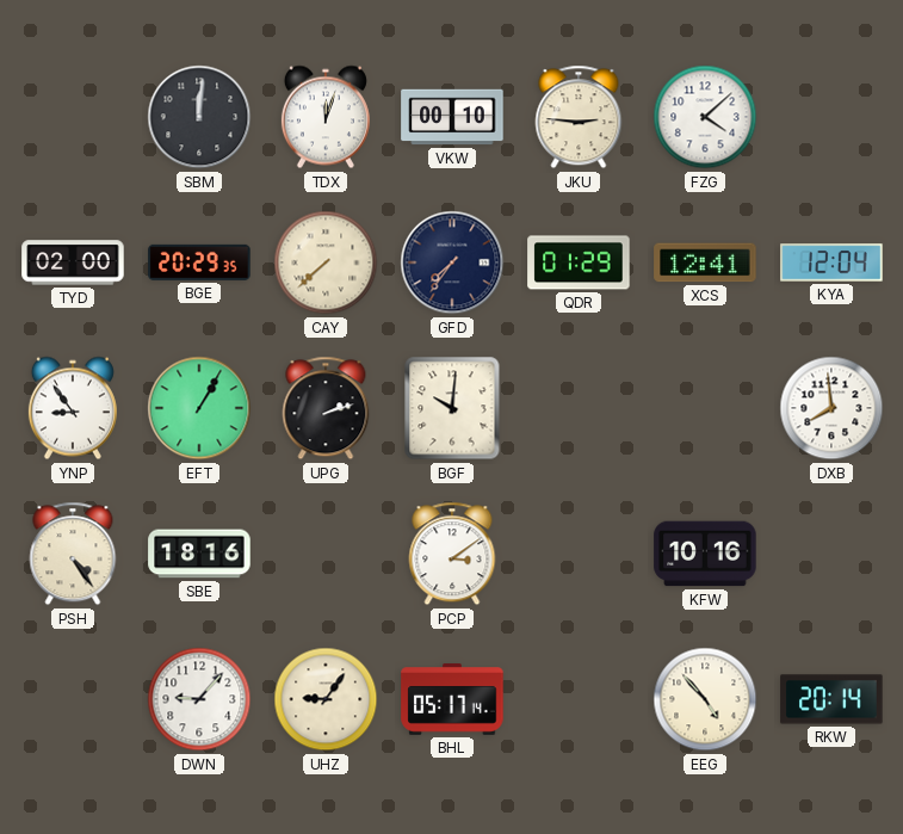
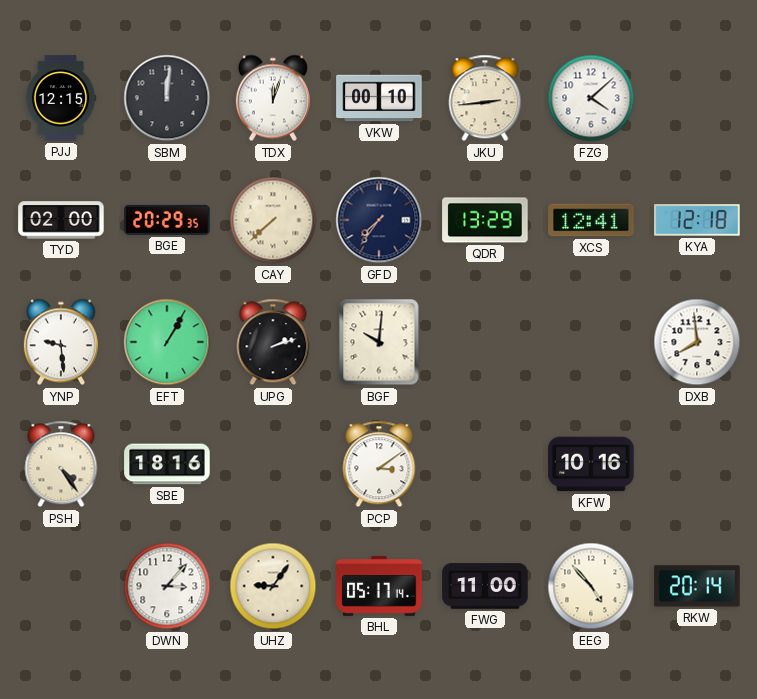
PJJ: none -> 12:15 (61, 98)
JKU: 2:46 -> 2:44 (485, 98)
QDR: 01:29 -> 13:29 (485, 220)
KYA: 12:04 -> 12:18 (697, 220)
YNP: 8:54 -> 9:29 (61, 342)
DWN: 9:07 -> 3:07 (167, 586)
FWG: none -> 11:00 (485, 586)
